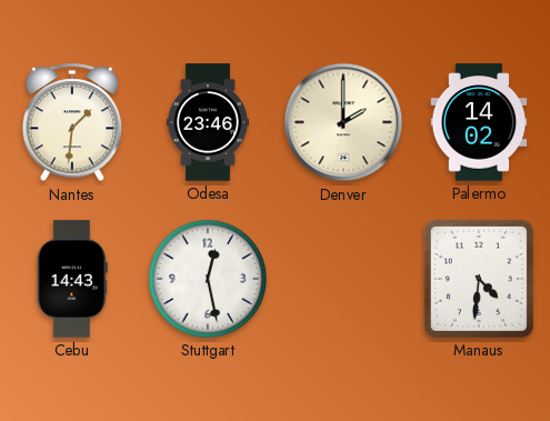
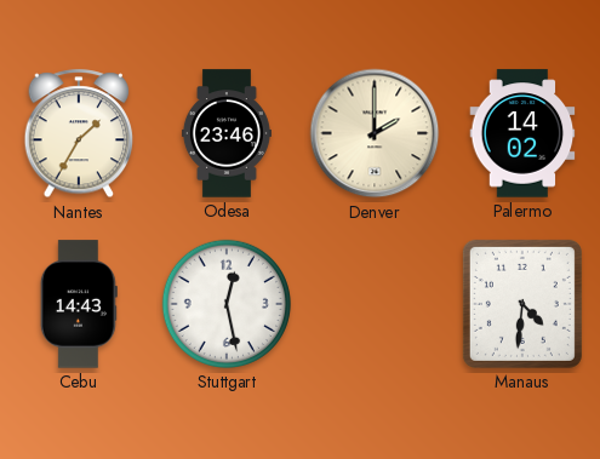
Nantes: 1:31 -> 1:35 (79, 134)
